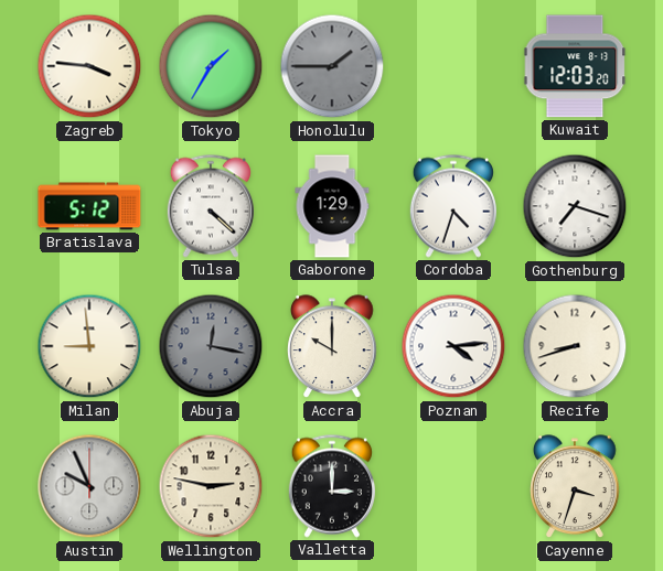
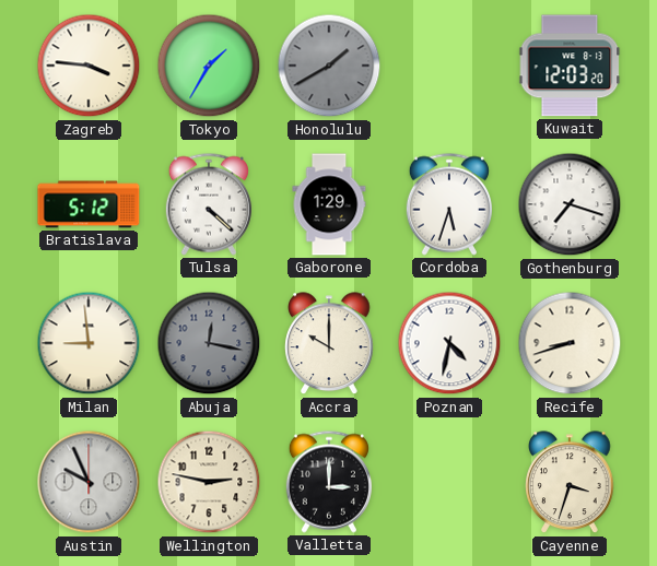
Honolulu: 1:45 -> 1:40 (329, 66)
Cordoba: 4:33 -> 5:33 (449, 204)
Poznan: 4:14 -> 4:32 (449, 343)
